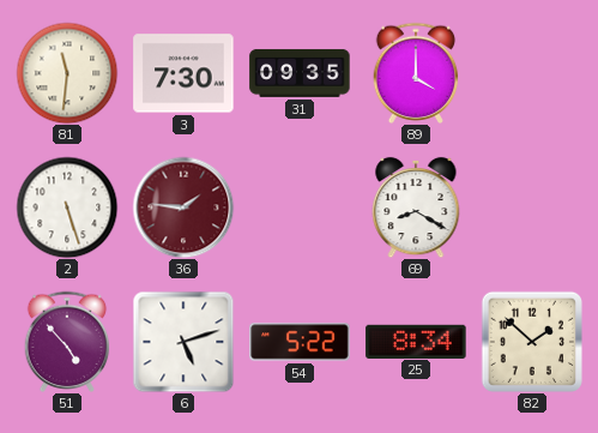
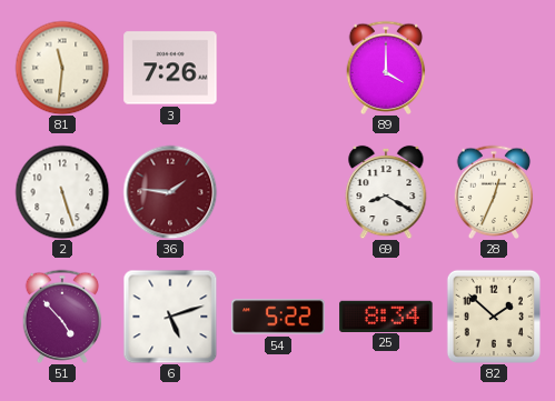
3: 7:30 -> 7:26 (170, 68)
31: 09:35 -> none (300, 73)
28: none -> 12:34 (494, 191)
